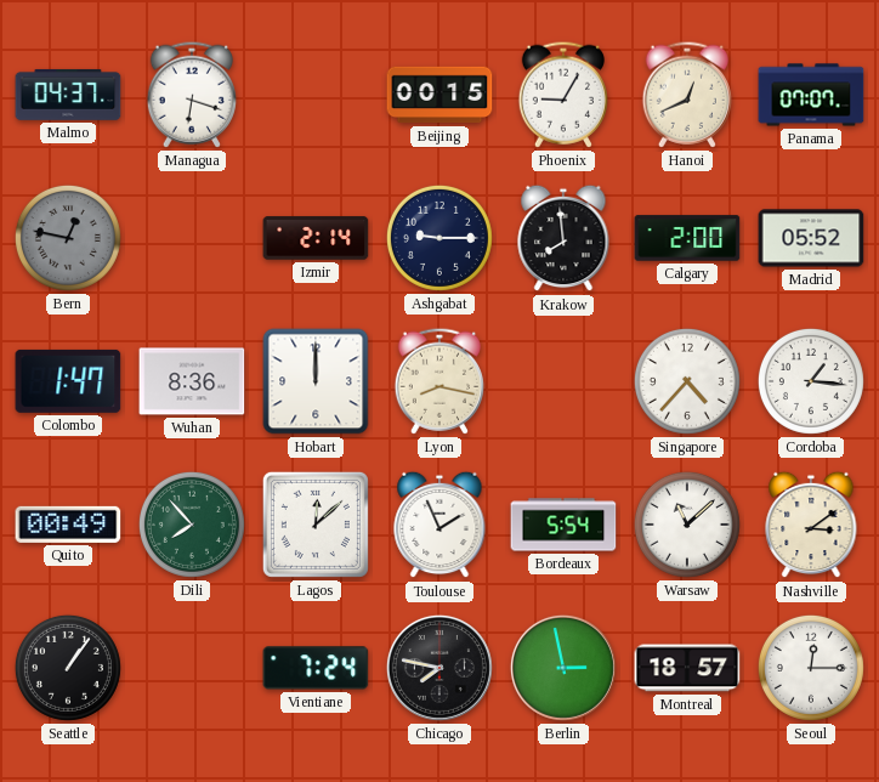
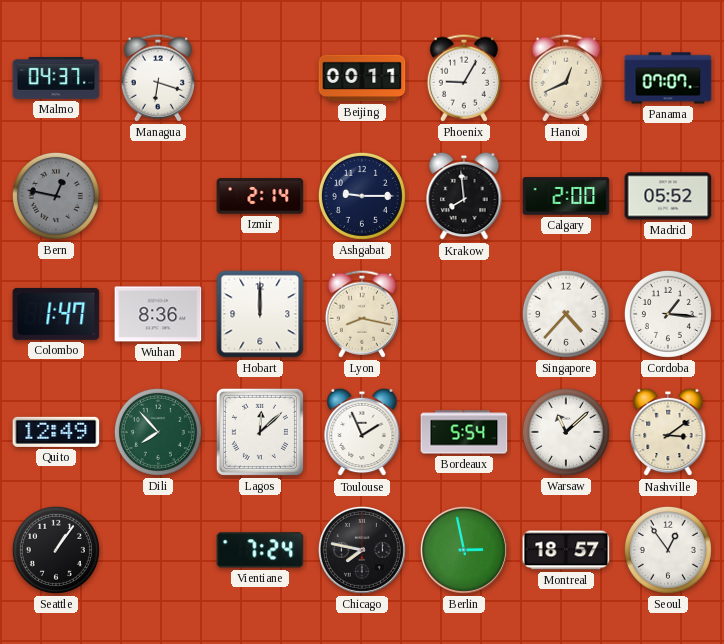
Beijing: 00:15 -> 00:11 (362, 78)
Quito: 00:49 -> 12:49 (56, 432)
Seoul: 12:15 -> 12:54 (668, 550)
